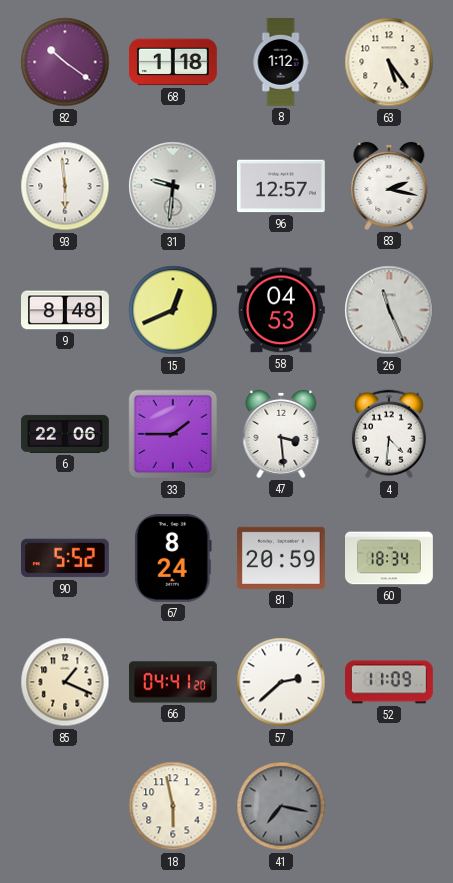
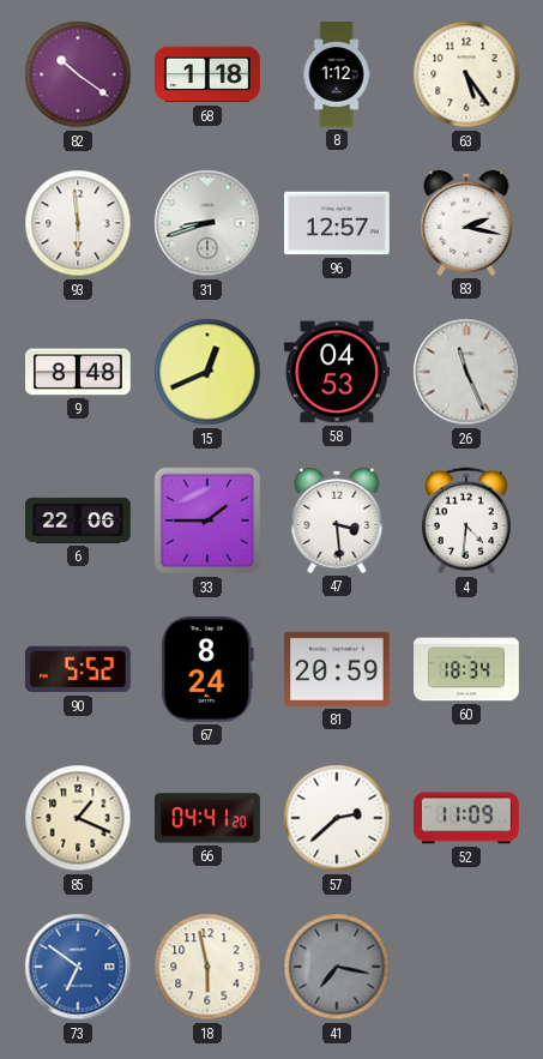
31: 9:31 -> 8:42 (207, 223)
73: none -> 6:51 (78, 967)
